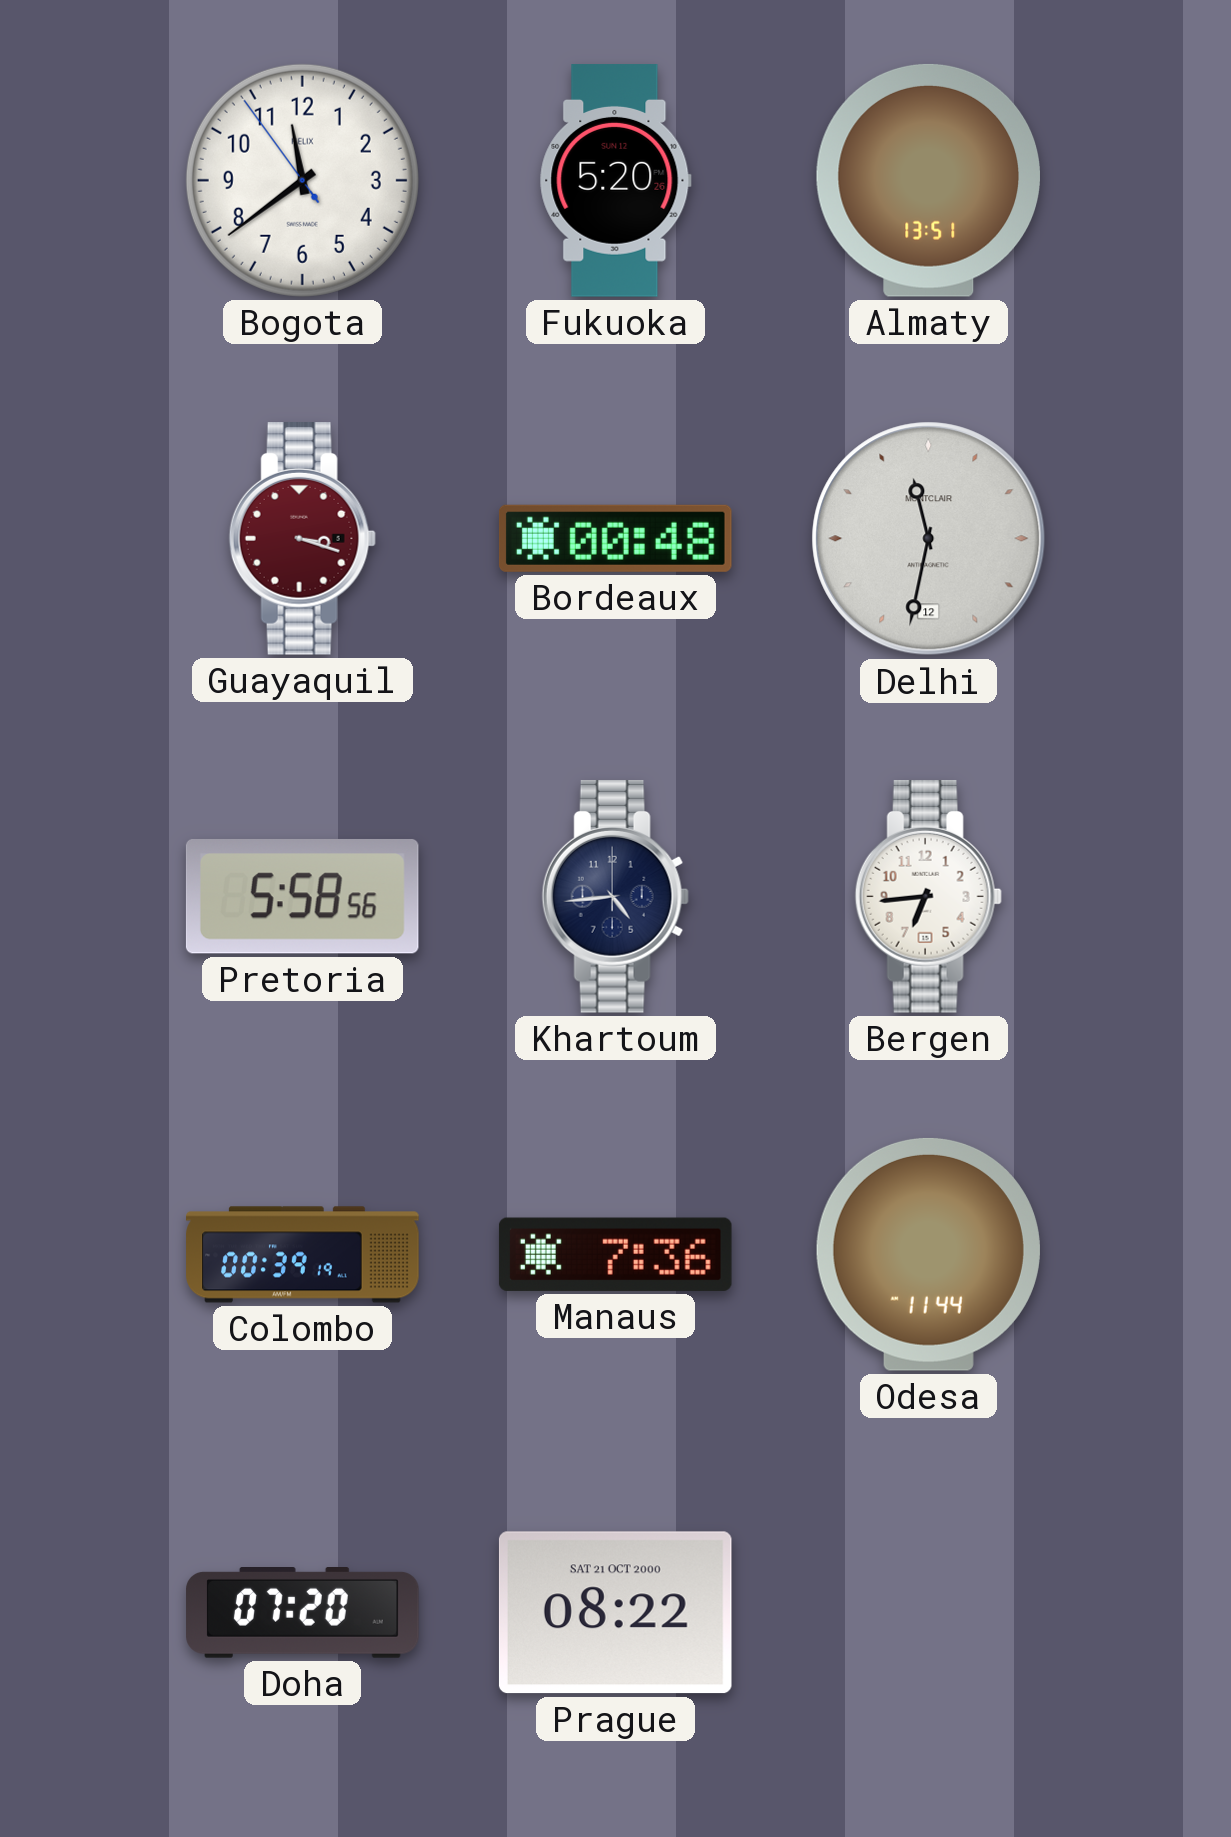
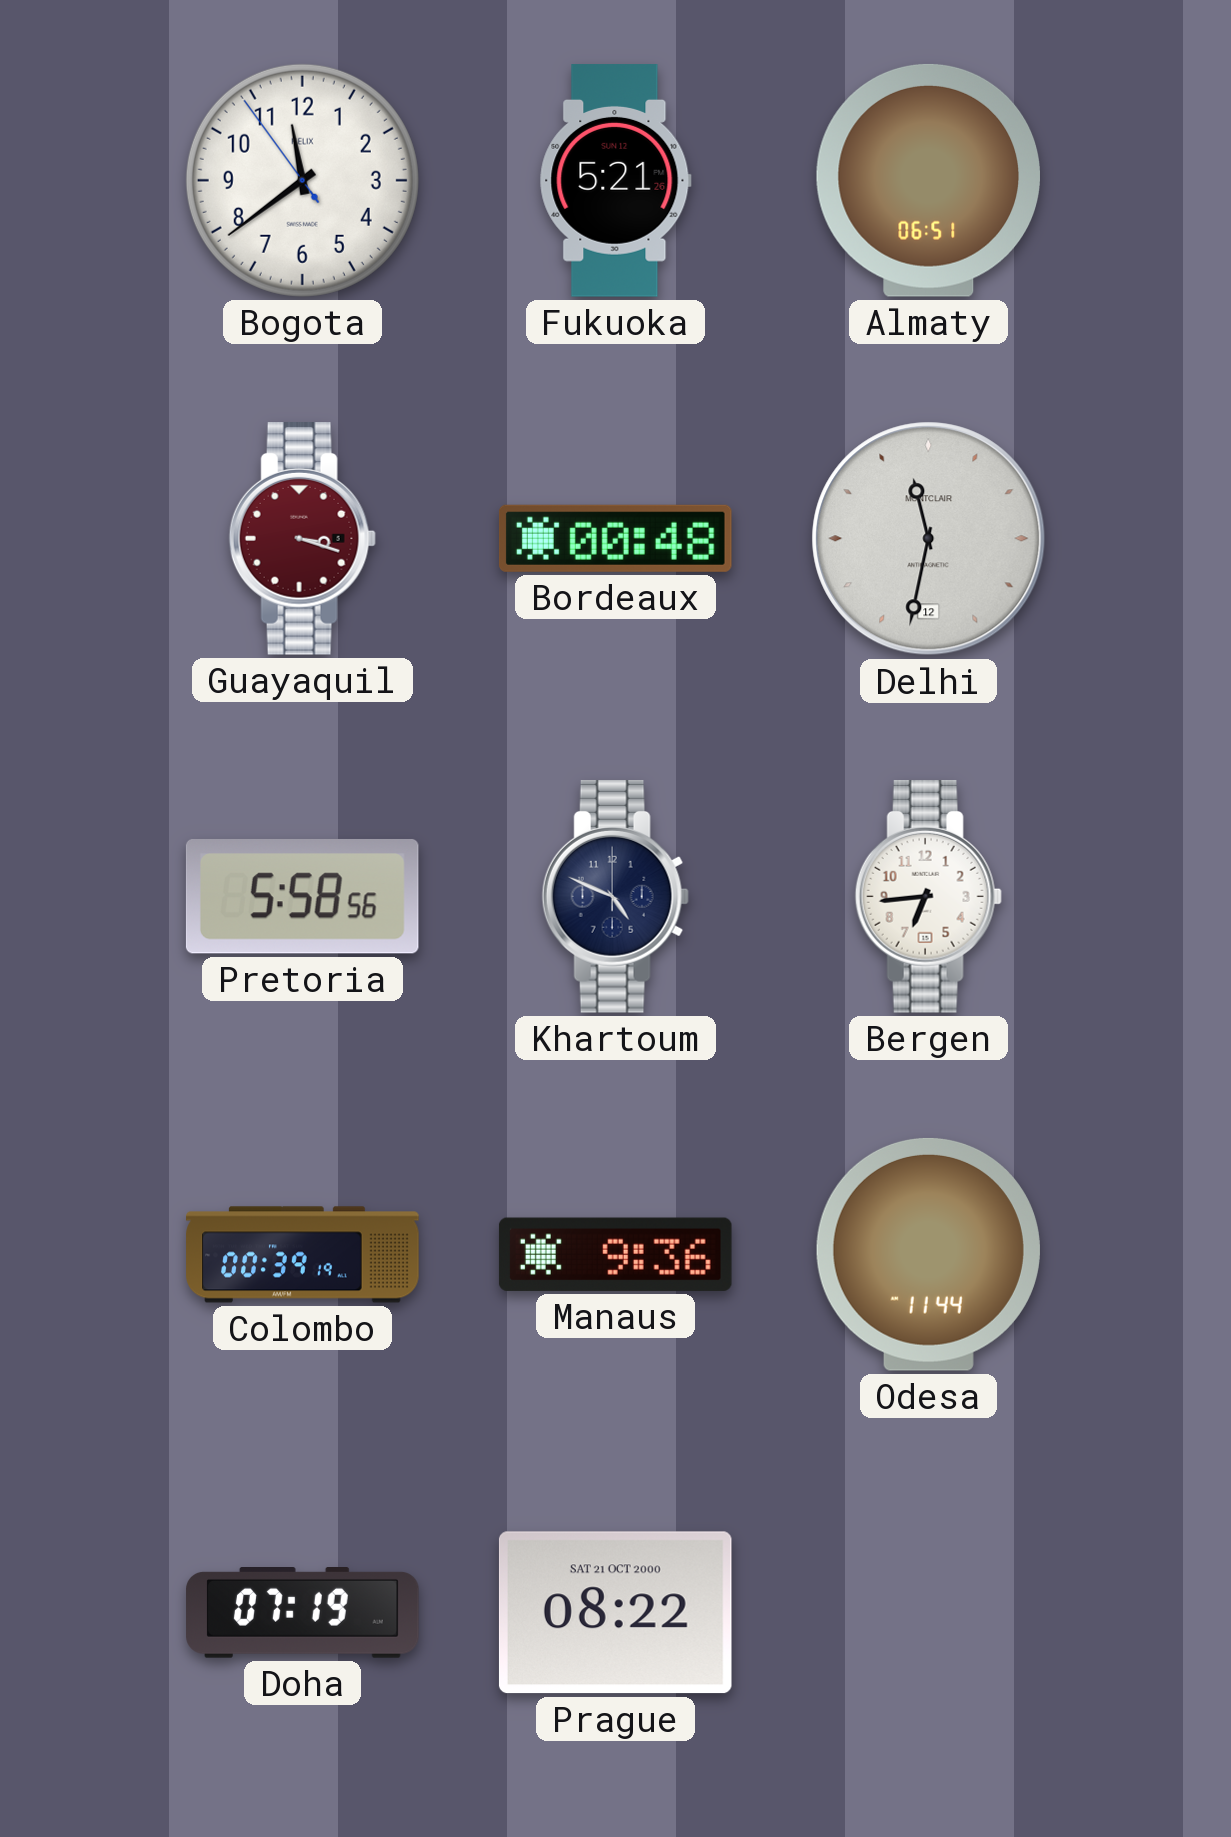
Fukuoka: 5:20 -> 5:21 (615, 181)
Almaty: 13:51 -> 06:51 (928, 180)
Khartoum: 4:44 -> 4:49 (615, 897)
Manaus: 7:36 -> 9:36 (615, 1254)
Doha: 07:20 -> 07:19 (303, 1613)
